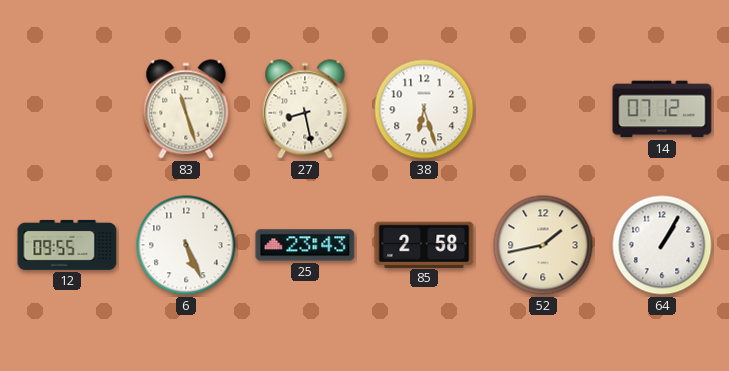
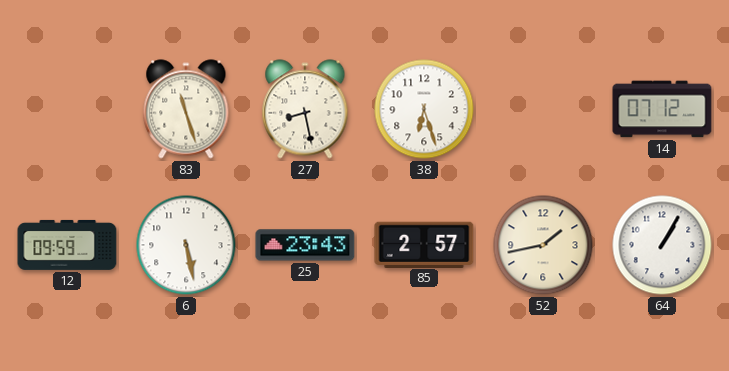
12: 09:55 -> 09:59 (67, 245)
6: 5:26 -> 5:28 (186, 245)
85: 2:58 -> 2:57 (424, 244)
